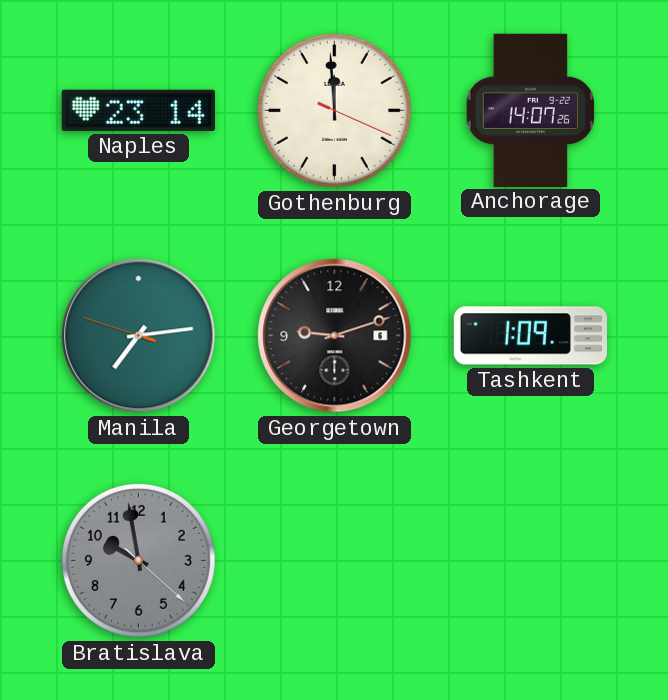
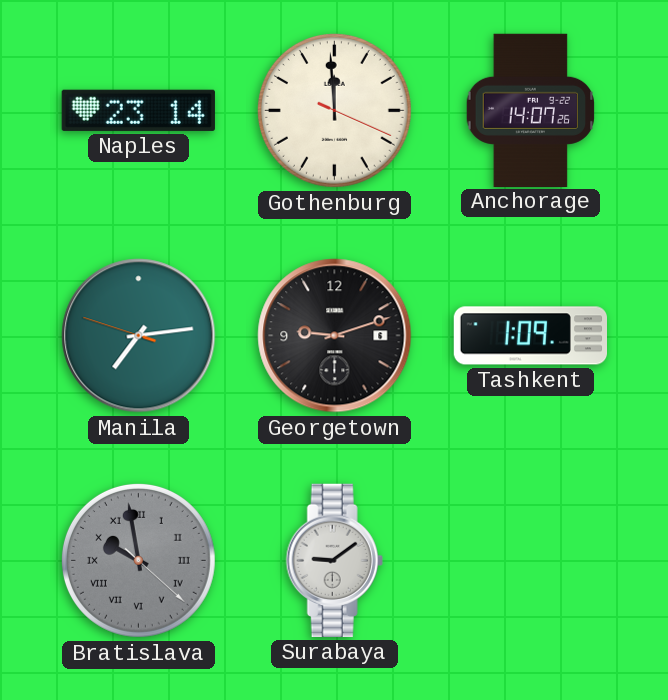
Bratislava numerals: Arabic -> Roman (138, 560)
Surabaya: none -> 9:09 (334, 560)
